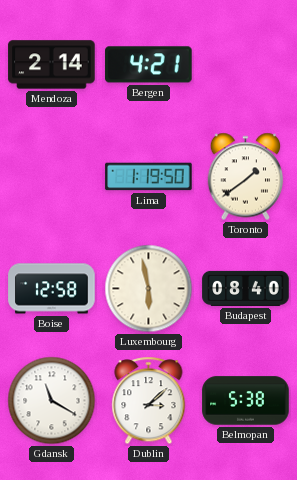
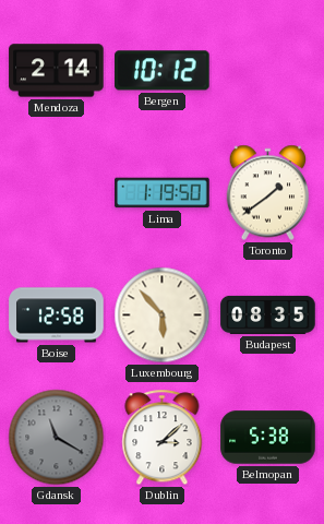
Bergen: 4:21 -> 10:12 (163, 71)
Luxembourg: 5:58 -> 5:53 (163, 315)
Budapest: 08:40 -> 08:35 (268, 314)
Gdansk dial: white -> grey (57, 438)
